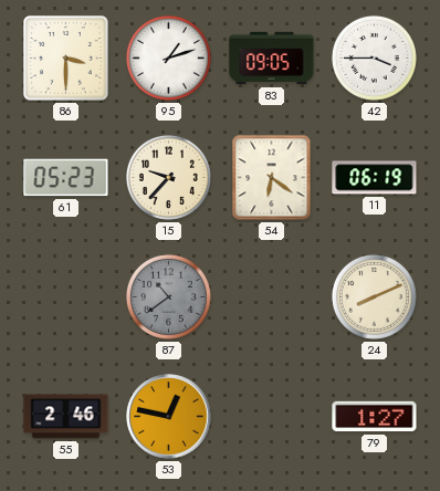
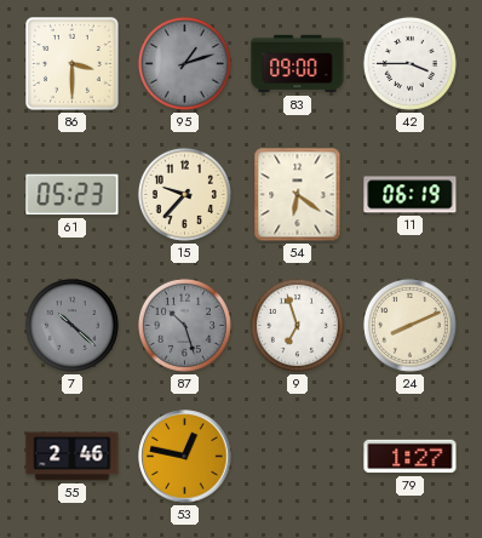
95 dial: white -> grey (184, 63)
83: 09:05 -> 09:00 (298, 64)
7: none -> 10:22 (71, 325)
87: 10:39 -> 10:27 (184, 325)
9: none -> 6:57 (297, 325)
